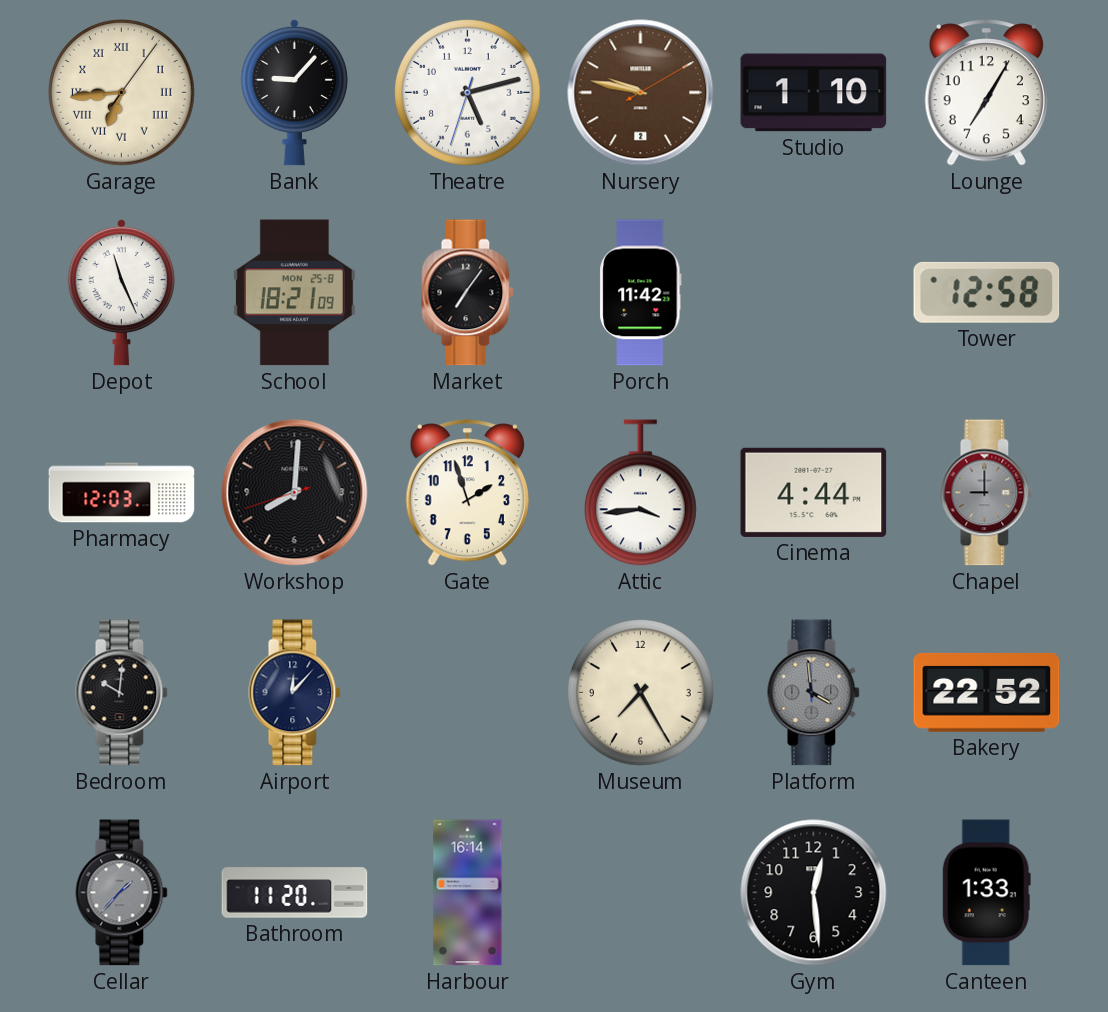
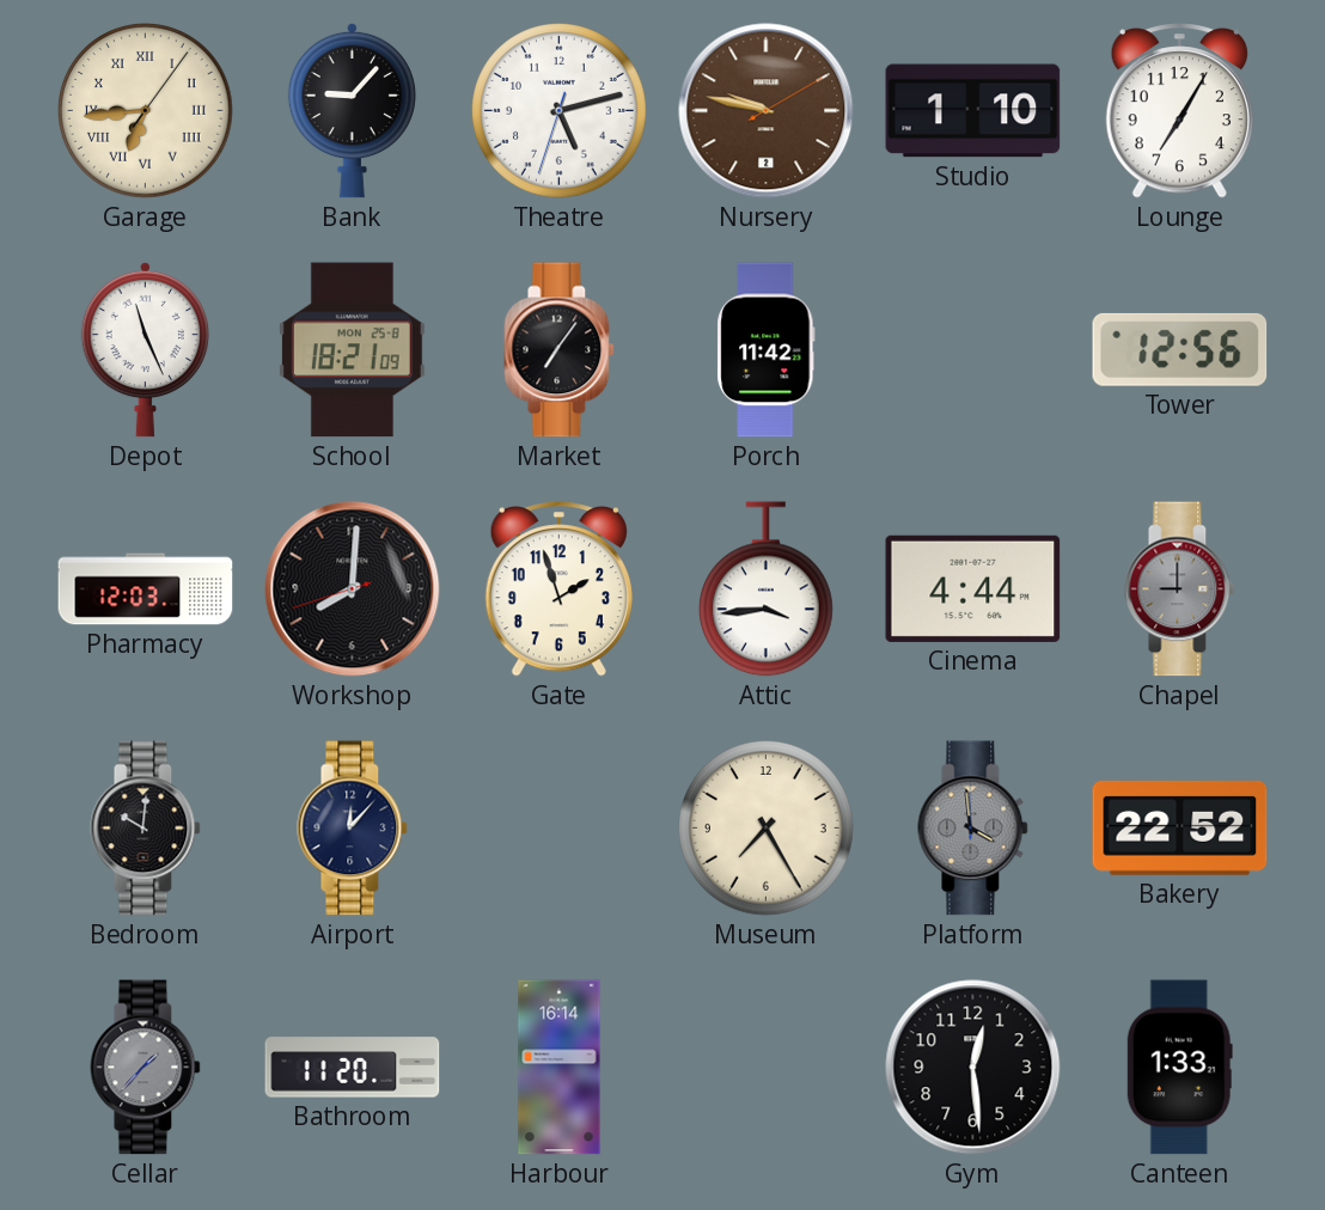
Tower: 12:58 -> 12:56 (1180, 349)
